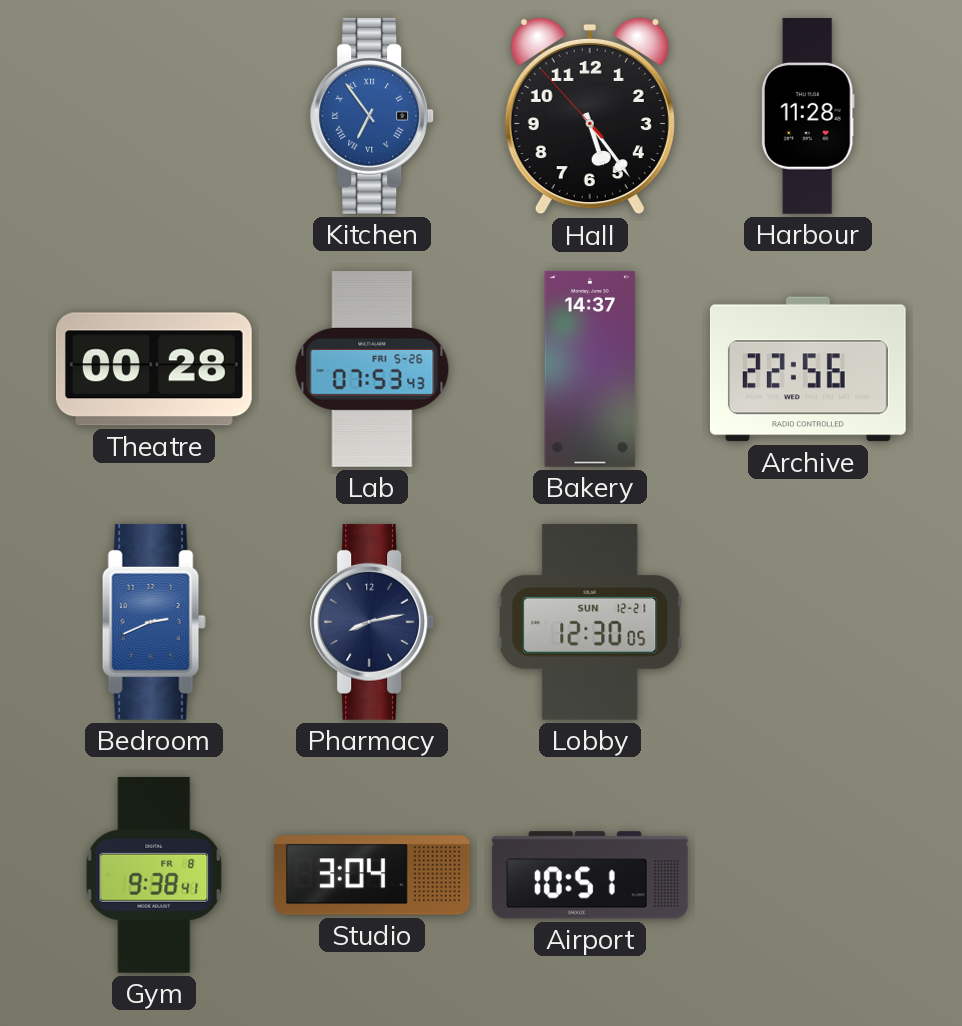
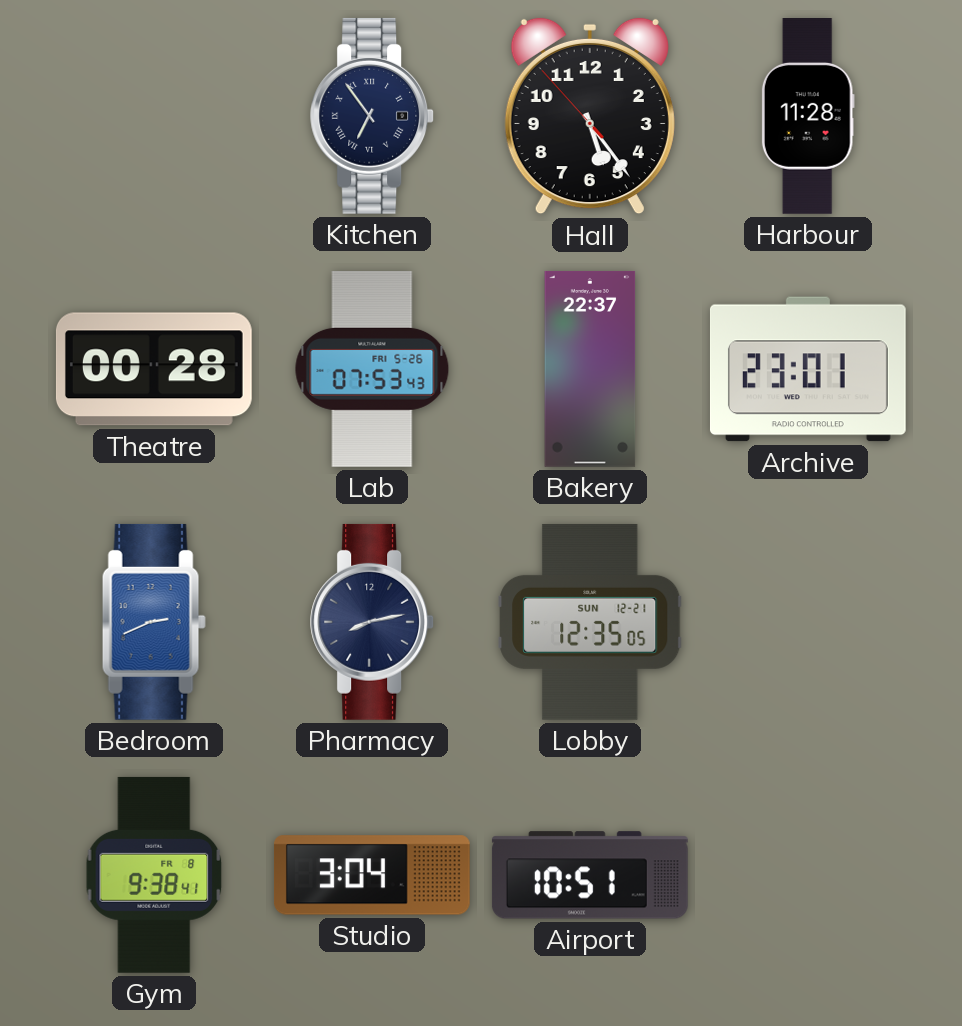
Kitchen dial: blue -> navy (373, 116)
Bakery: 14:37 -> 22:37 (590, 369)
Archive: 22:56 -> 23:01 (808, 369)
Lobby: 12:30 -> 12:35 (590, 622)
